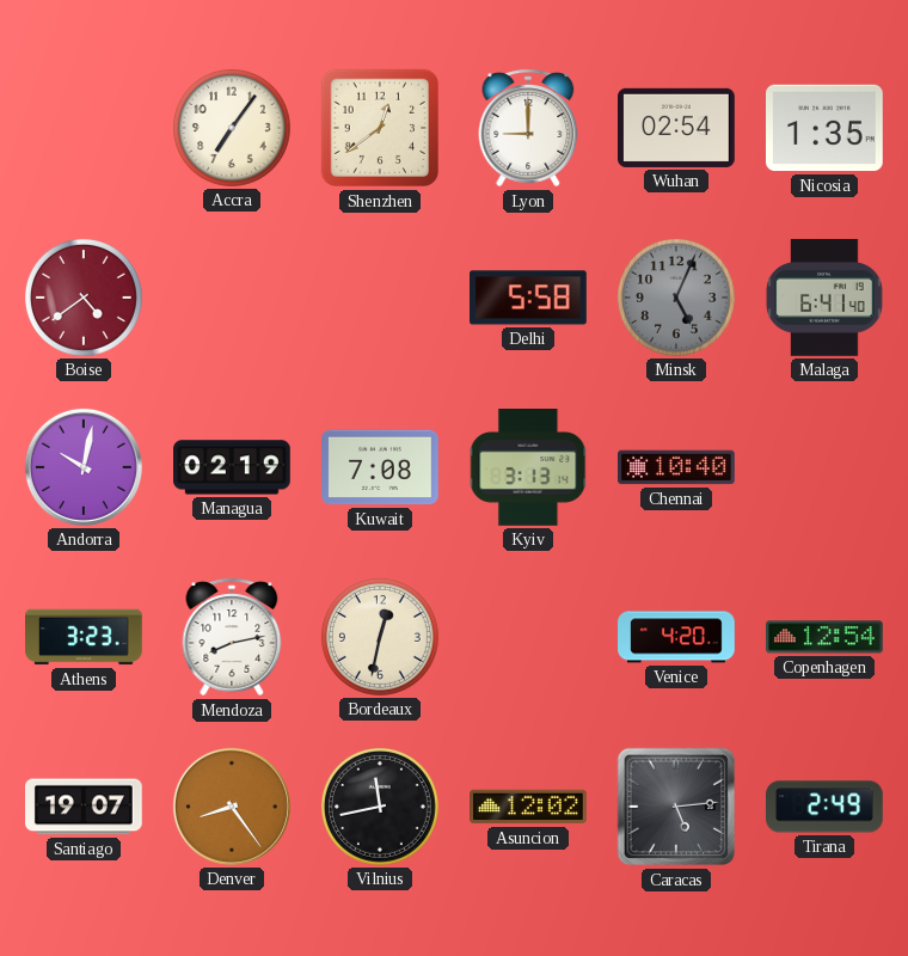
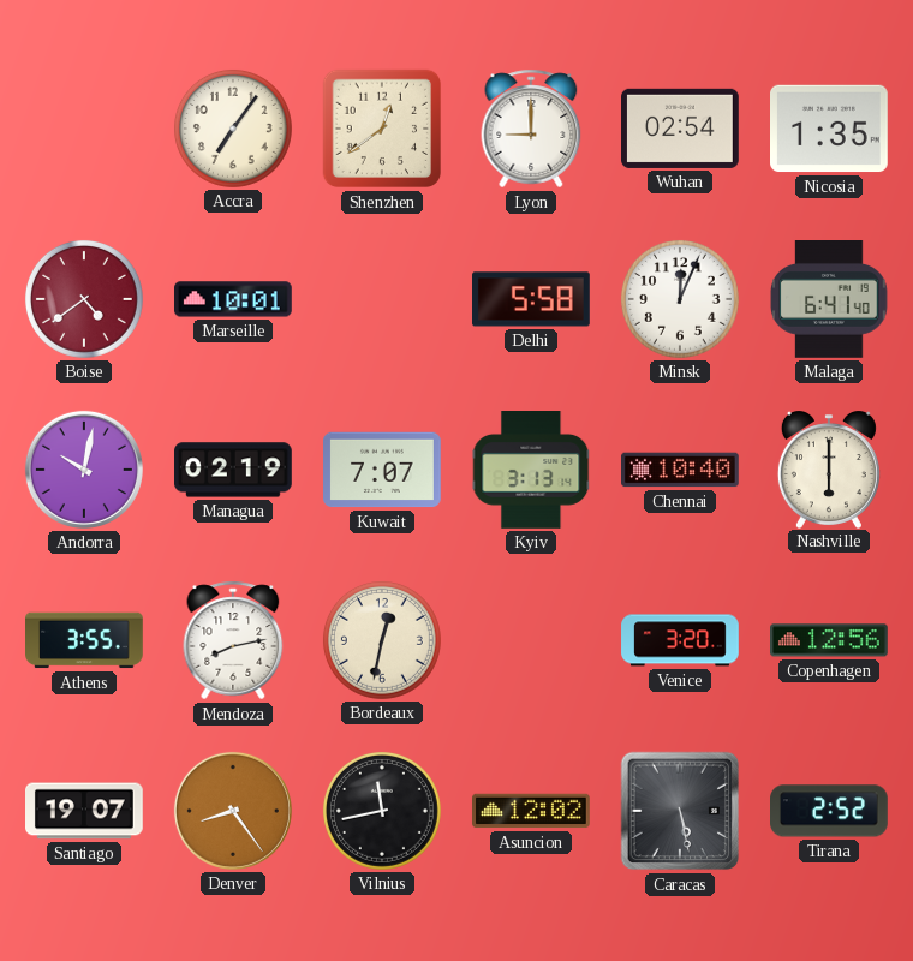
Marseille: none -> 10:01 (234, 299)
Minsk: 5:04 -> 12:04 (680, 299)
Minsk dial: grey -> white (680, 299)
Kuwait: 7:08 -> 7:07 (383, 470)
Nashville: none -> 6:00 (829, 470)
Athens: 3:23 -> 3:55 (85, 640)
Venice: 4:20 -> 3:20 (680, 640)
Copenhagen: 12:54 -> 12:56 (830, 640)
Caracas: 5:14 -> 5:28 (680, 811)
Tirana: 2:49 -> 2:52 (830, 811)
